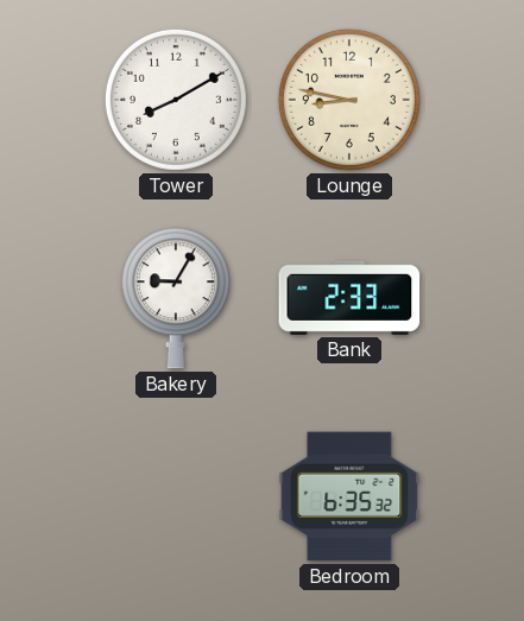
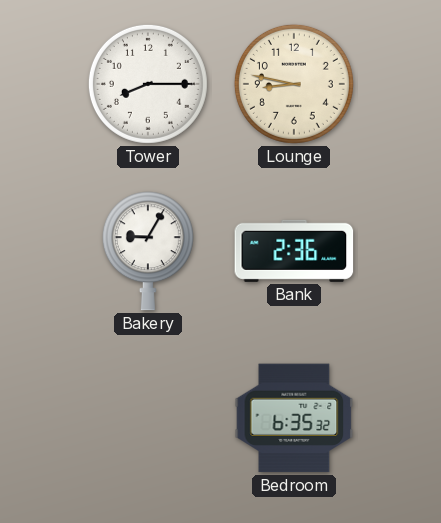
Tower: 8:10 -> 8:15 (148, 84)
Bank: 2:33 -> 2:36 (294, 251)
